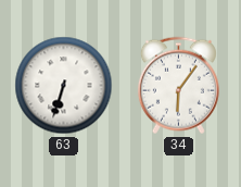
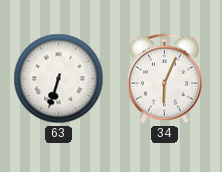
34: 6:06 -> 6:04 (164, 79)
